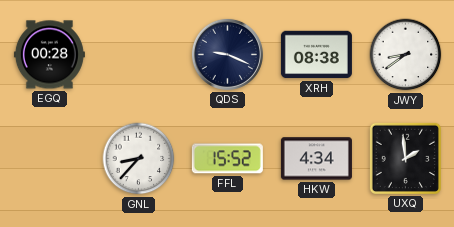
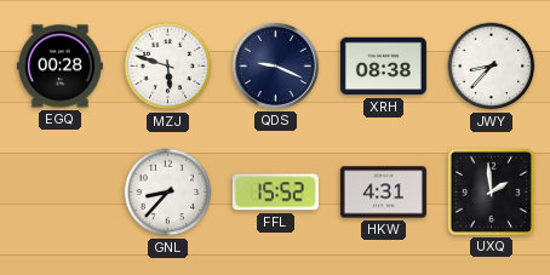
MZJ: none -> 5:48 (168, 67)
JWY: 8:39 -> 8:37 (492, 67)
HKW: 4:34 -> 4:31 (383, 193)
